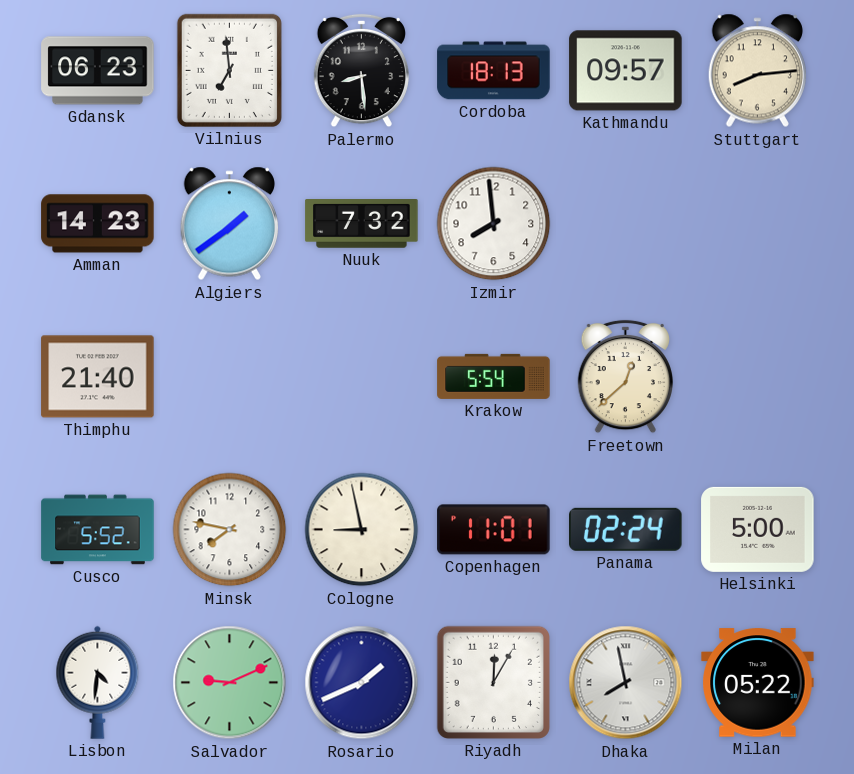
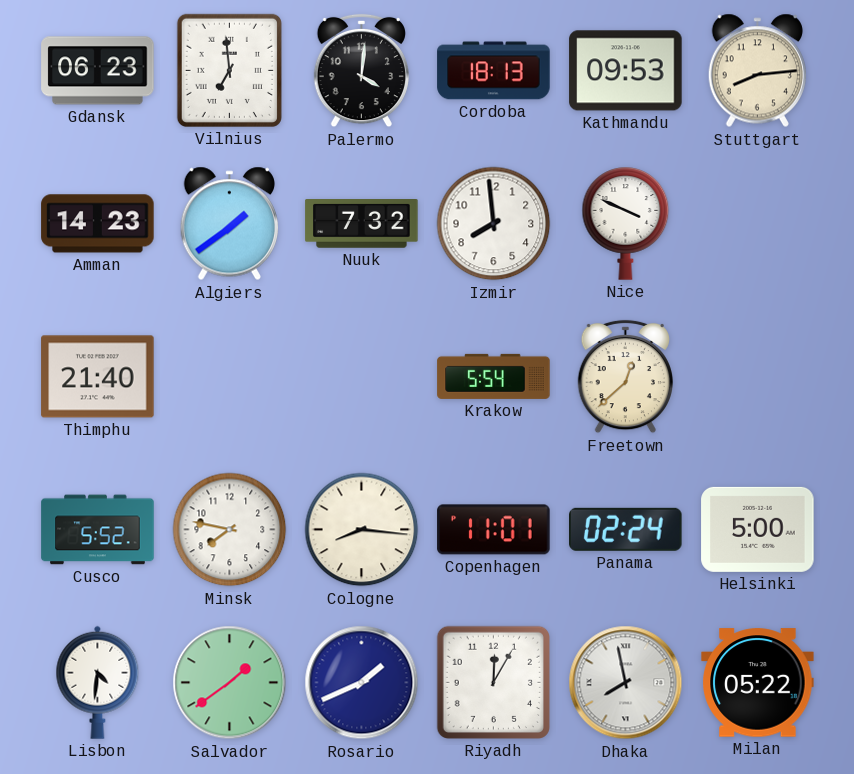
Palermo: 8:29 -> 4:01 (361, 71)
Kathmandu: 09:57 -> 09:53 (626, 71)
Nice: none -> 3:49 (626, 224)
Cologne: 8:58 -> 8:16 (362, 530)
Salvador: 9:11 -> 1:39 (230, 683)
